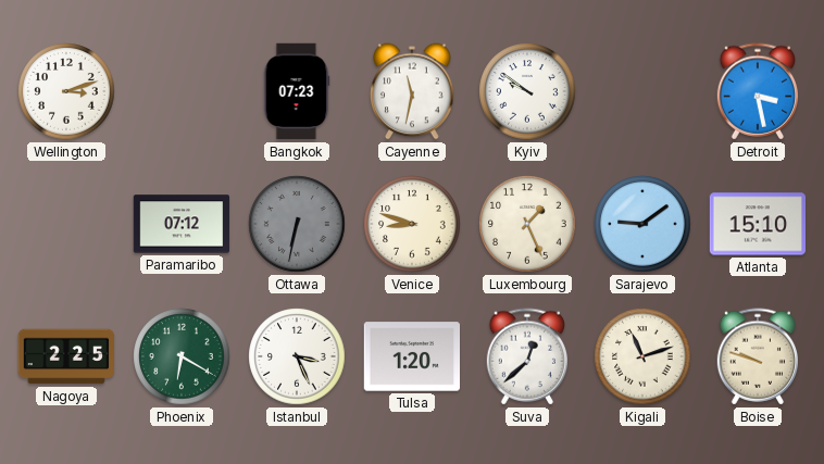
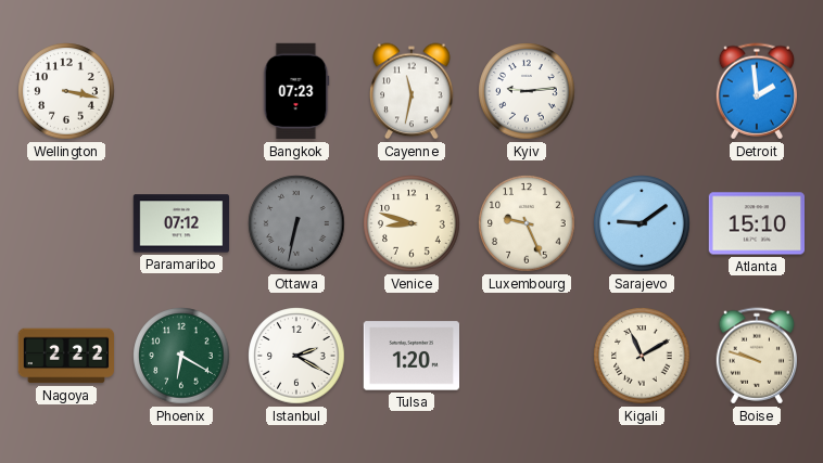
Wellington: 3:12 -> 3:17 (66, 91)
Kyiv: 9:51 -> 9:14 (527, 91)
Detroit: 3:28 -> 1:59 (756, 91)
Luxembourg: 1:26 -> 9:26 (527, 223)
Nagoya: 2:25 -> 2:22 (66, 356)
Istanbul: 3:26 -> 2:20 (296, 356)
Suva: 12:38 -> none (526, 356)
Kigali: 11:12 -> 11:10 (642, 356)
